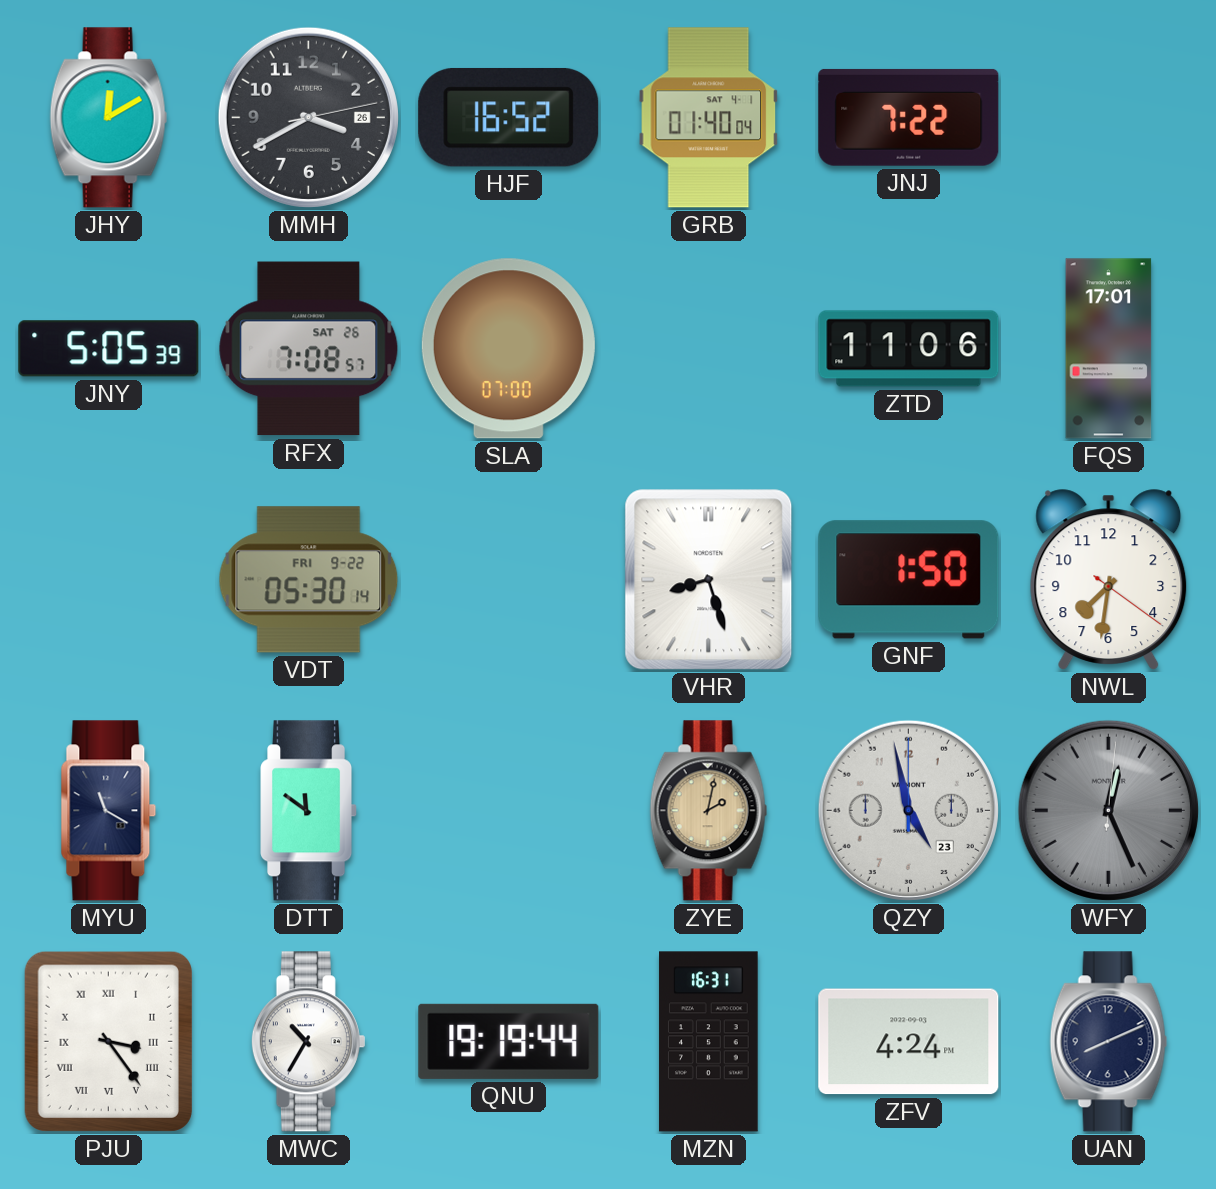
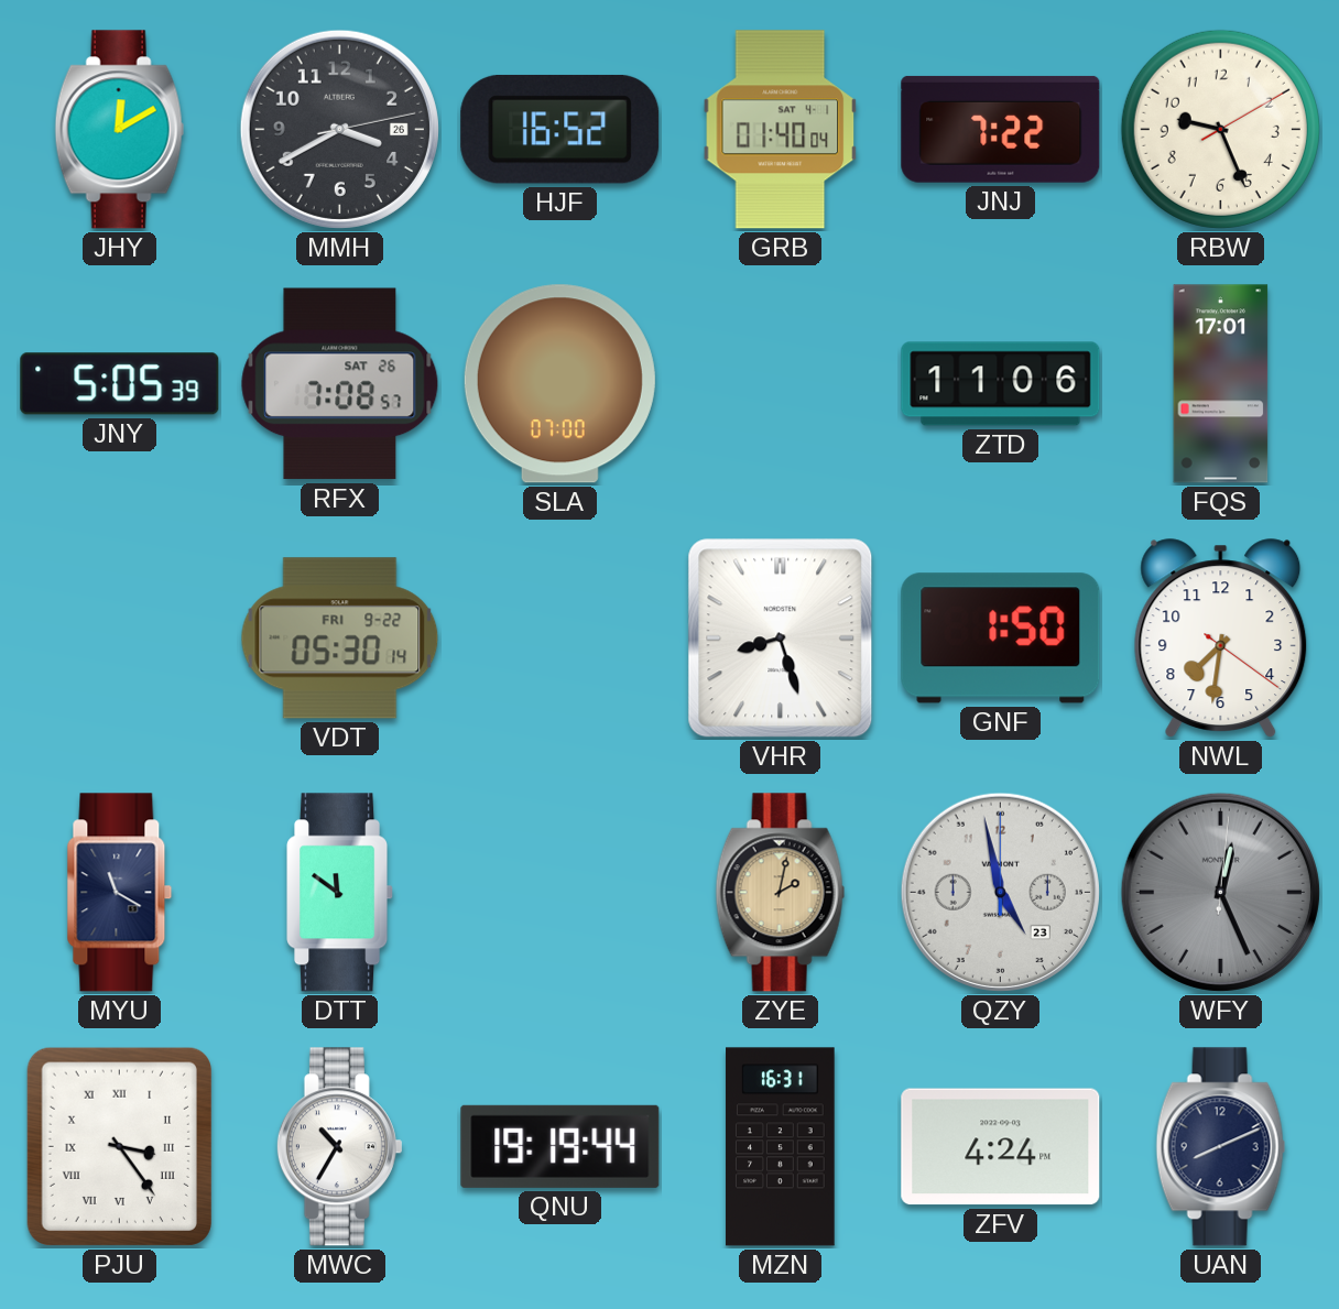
RBW: none -> 9:26 (1220, 129)
